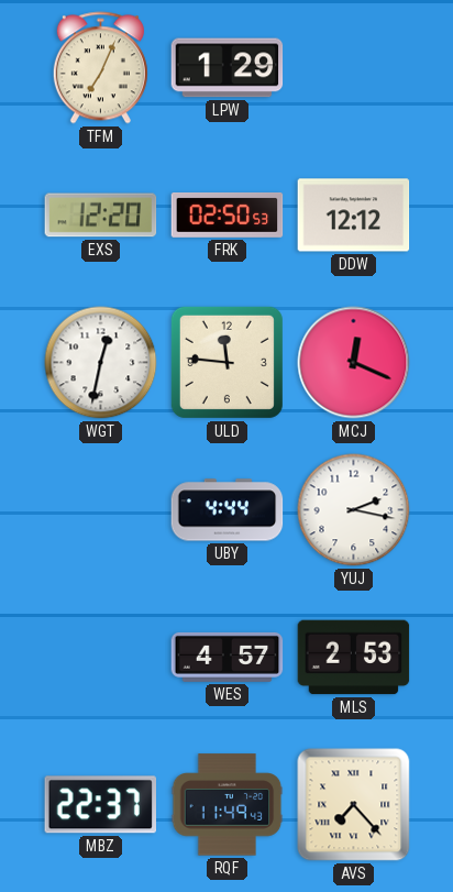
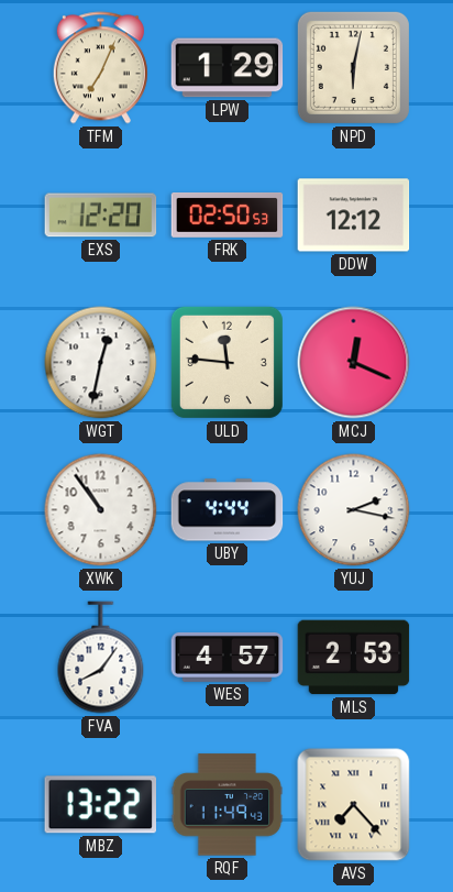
NPD: none -> 6:02 (353, 67)
XWK: none -> 10:54 (101, 510)
FVA: none -> 8:06 (101, 658)
MBZ: 22:37 -> 13:22 (100, 805)
